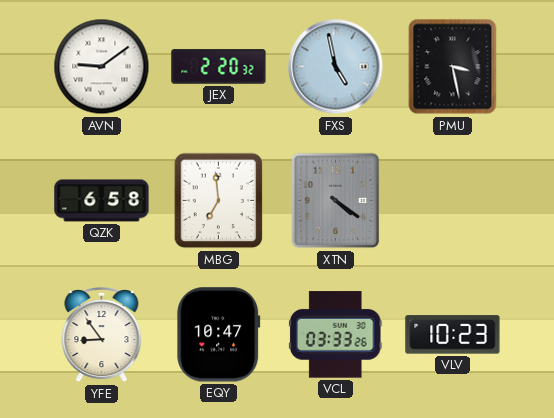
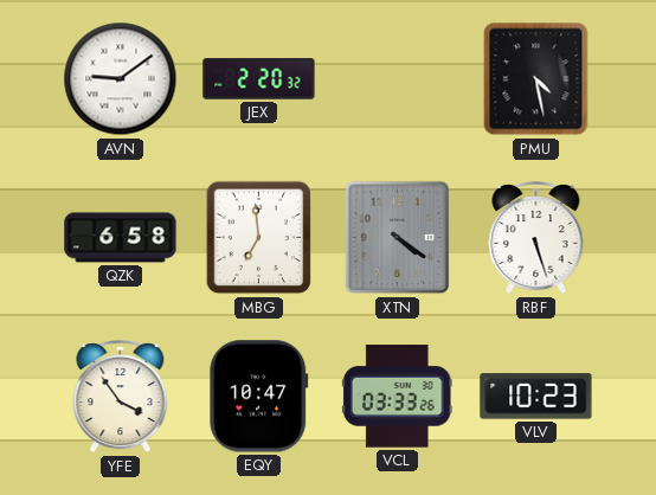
FXS: 4:58 -> none (336, 67)
PMU: 3:28 -> 4:28 (536, 79)
RBF: none -> 5:27 (536, 239)
YFE: 8:54 -> 3:54 (121, 398)
